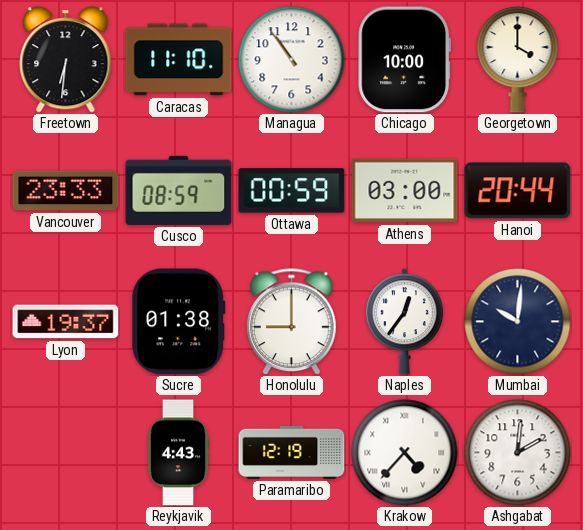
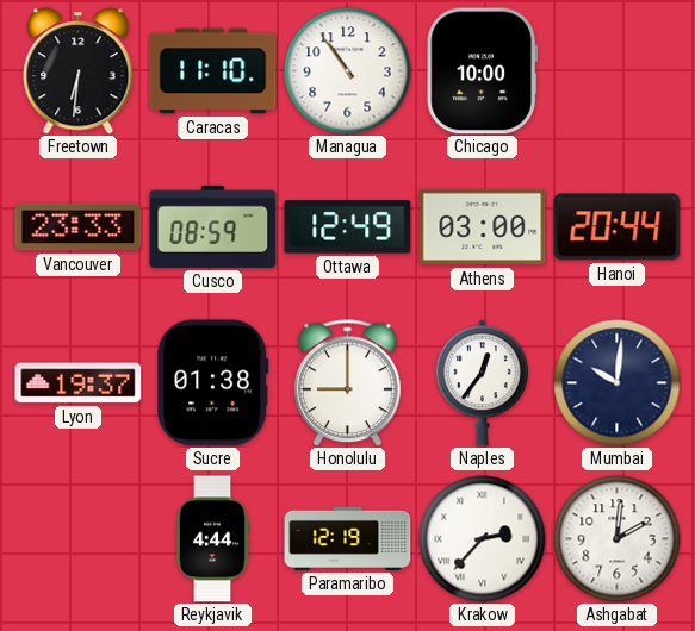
Georgetown: 4:00 -> none (518, 59)
Ottawa: 00:59 -> 12:49 (348, 227)
Reykjavik: 4:43 -> 4:44 (212, 539)
Krakow: 4:37 -> 2:37 (483, 539)
